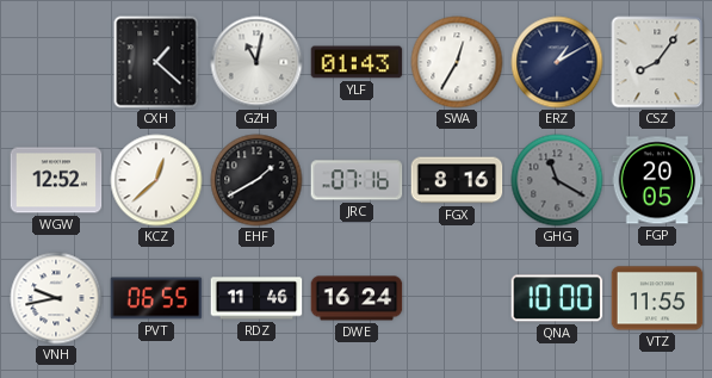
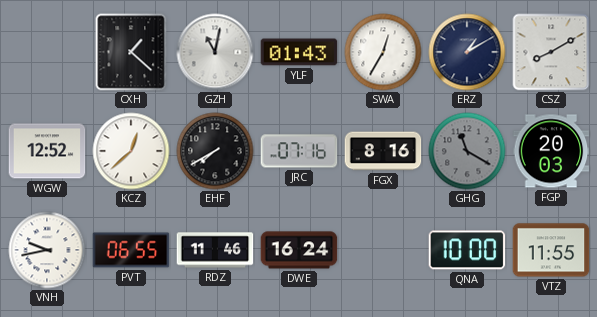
CSZ: 8:06 -> 8:10 (551, 52)
EHF: 1:40 -> 7:40 (215, 151)
FGP: 20:05 -> 20:03 (551, 151)
